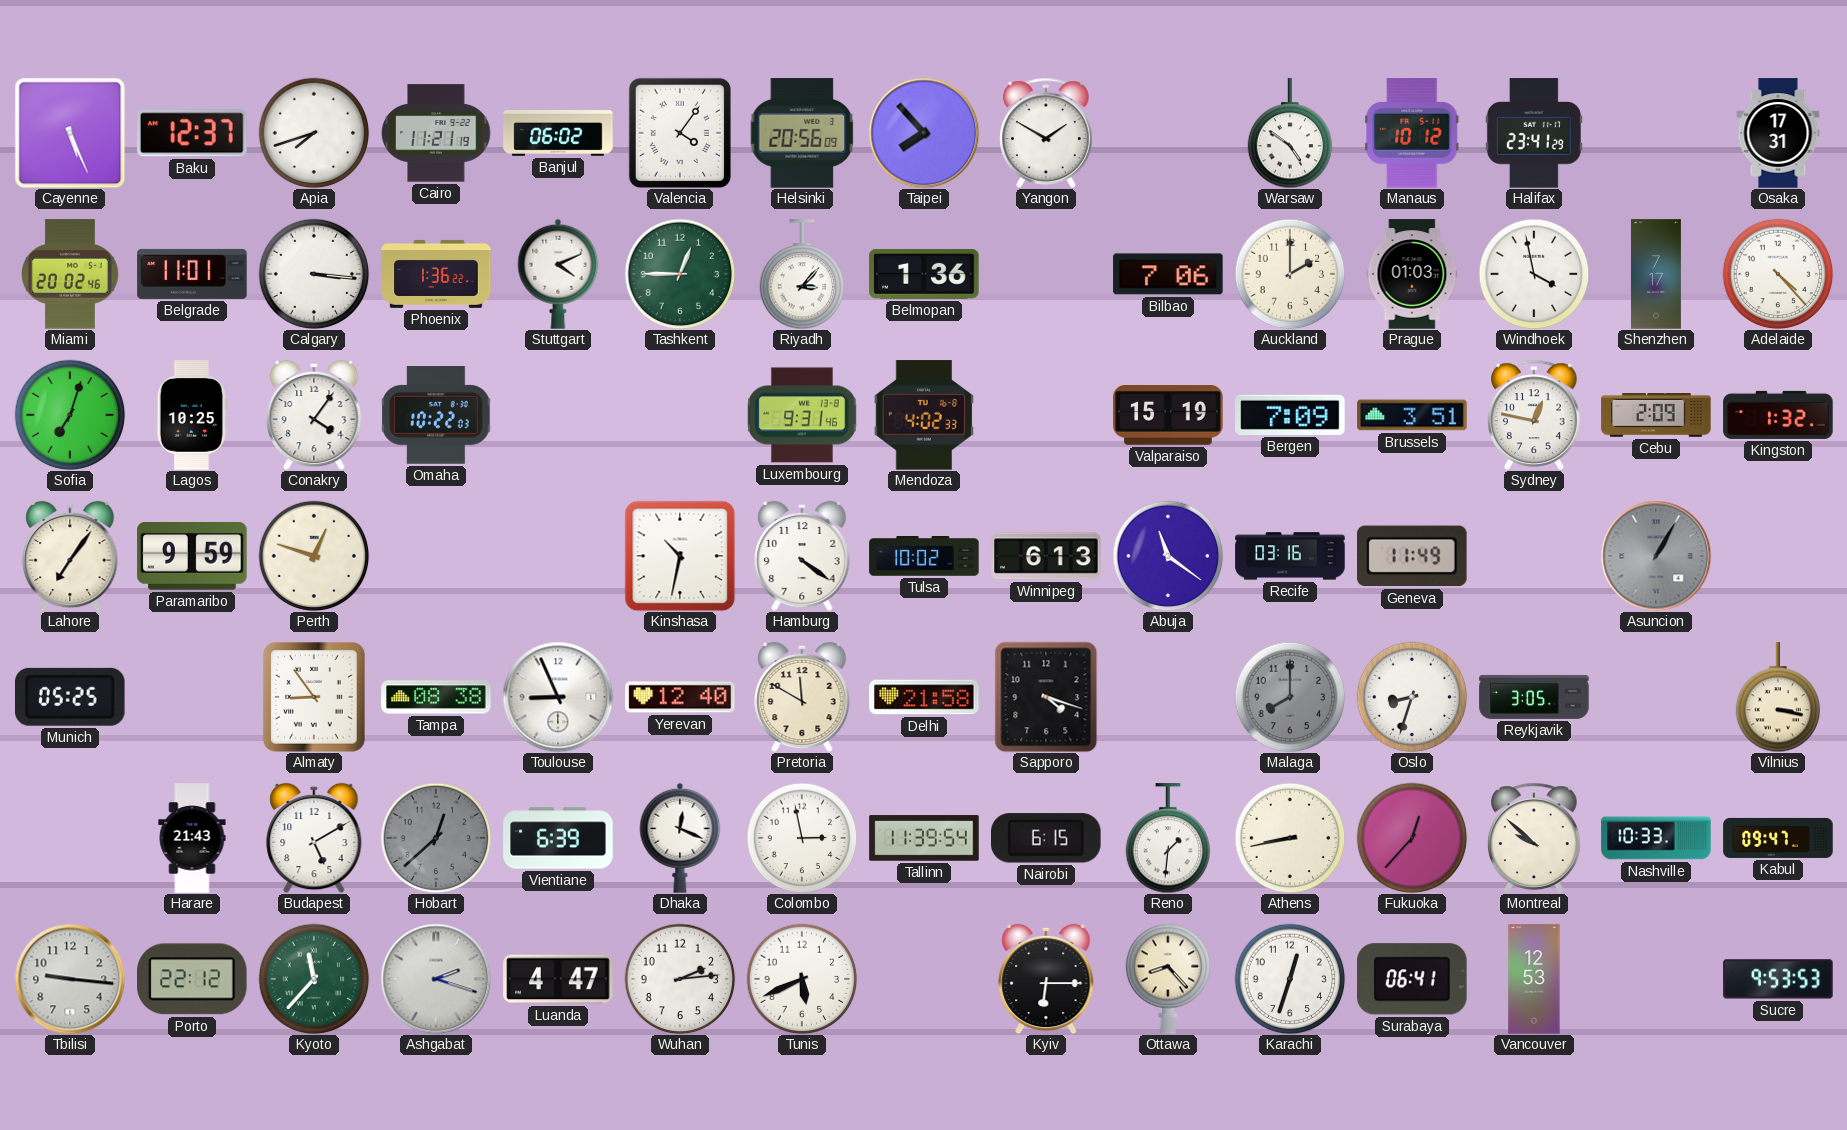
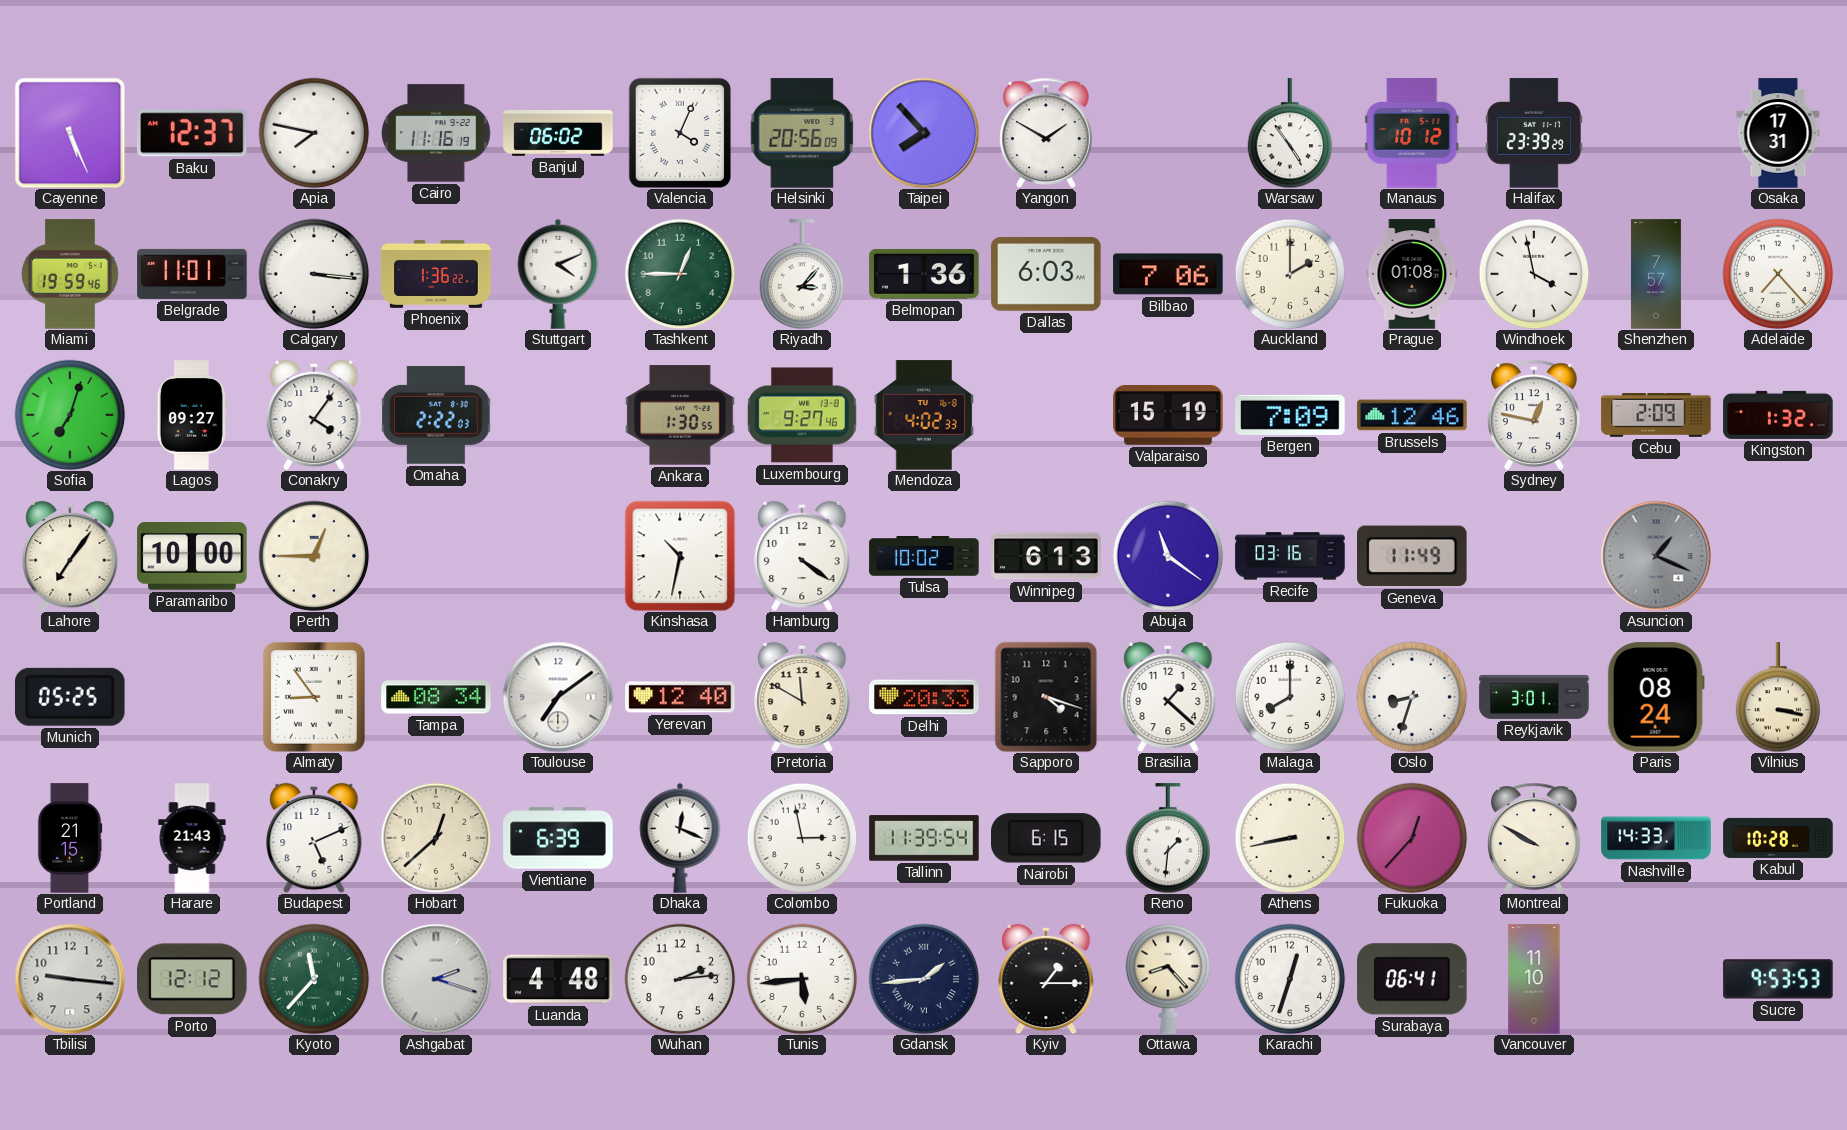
Apia: 7:42 -> 7:47 (314, 133)
Cairo: 11:21 -> 11:16 (436, 133)
Valencia: 4:06 -> 4:04 (680, 133)
Warsaw: 4:51 -> 4:54 (1290, 133)
Halifax: 23:41 -> 23:39 (1534, 133)
Miami: 20:02 -> 19:59 (71, 274)
Dallas: none -> 6:03 (1046, 274)
Prague: 01:03 -> 01:08 (1412, 274)
Shenzhen: 7:17 -> 7:57 (1656, 274)
Adelaide: 4:23 -> 7:23 (1778, 274)
Lagos: 10:25 -> 09:27 (192, 415)
Omaha: 10:22 -> 2:22 (436, 415)
Ankara: none -> 1:30 (680, 415)
Luxembourg: 9:31 -> 9:27 (802, 415)
Brussels: 3:51 -> 12:46 (1412, 415)
Paramaribo: 9:59 -> 10:00 (192, 556)
Perth: 12:48 -> 12:45 (314, 556)
Asuncion: 1:05 -> 1:19 (1656, 556)
Tampa: 08:38 -> 08:34 (436, 697)
Toulouse: 8:56 -> 7:09 (558, 697)
Delhi: 21:58 -> 20:33 (924, 697)
Brasilia: none -> 1:22 (1168, 697)
Malaga dial: grey -> white (1290, 697)
Reykjavik: 3:05 -> 3:01 (1534, 697)
Paris: none -> 08:24 (1656, 697)
Portland: none -> 21:15 (70, 838)
Budapest: 5:10 -> 5:11 (314, 838)
Hobart dial: grey -> cream (436, 838)
Montreal: 9:52 -> 9:50 (1535, 838)
Nashville: 10:33 -> 14:33 (1656, 838)
Kabul: 09:47 -> 10:28 (1778, 838)
Porto: 22:12 -> 12:12 (193, 979)
Luanda: 4:47 -> 4:48 (558, 979)
Tunis: 5:41 -> 5:44 (802, 979)
Gdansk: none -> 1:44 (924, 979)
Kyiv: 6:15 -> 1:15 (1046, 979)
Vancouver: 12:53 -> 11:10 (1534, 979)
